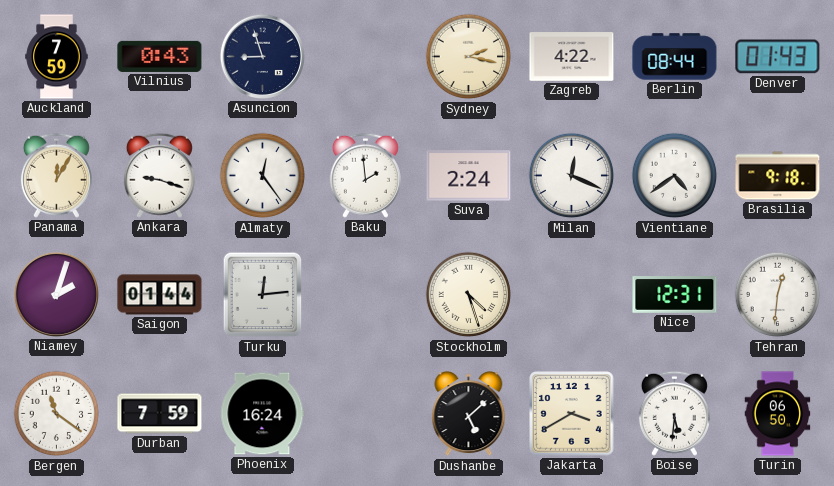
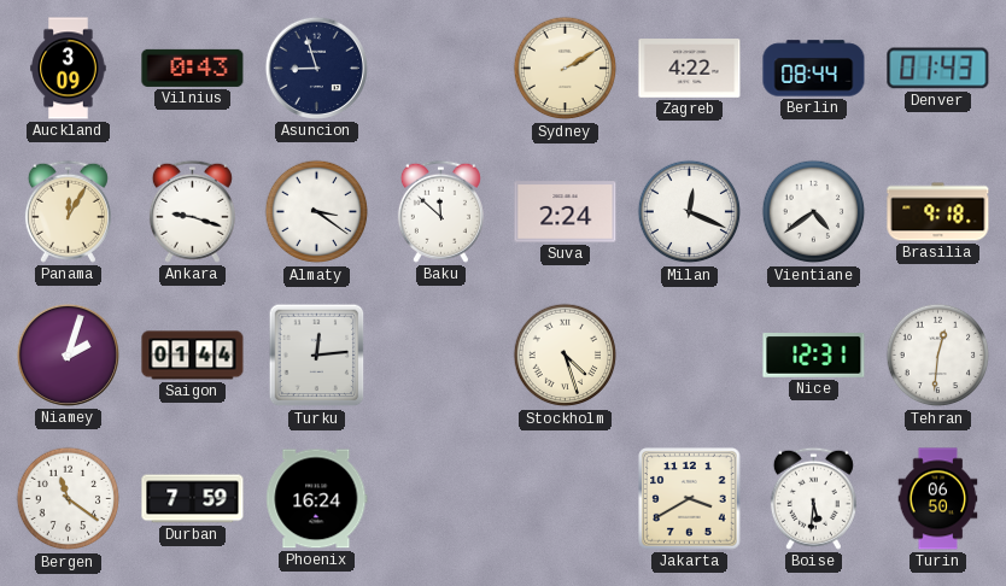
Auckland: 7:59 -> 3:09 (69, 69)
Sydney: 2:17 -> 2:10 (566, 69)
Almaty: 12:24 -> 3:21 (317, 212)
Baku: 1:59 -> 11:52 (440, 211)
Dushanbe: 5:08 -> none (469, 414)
